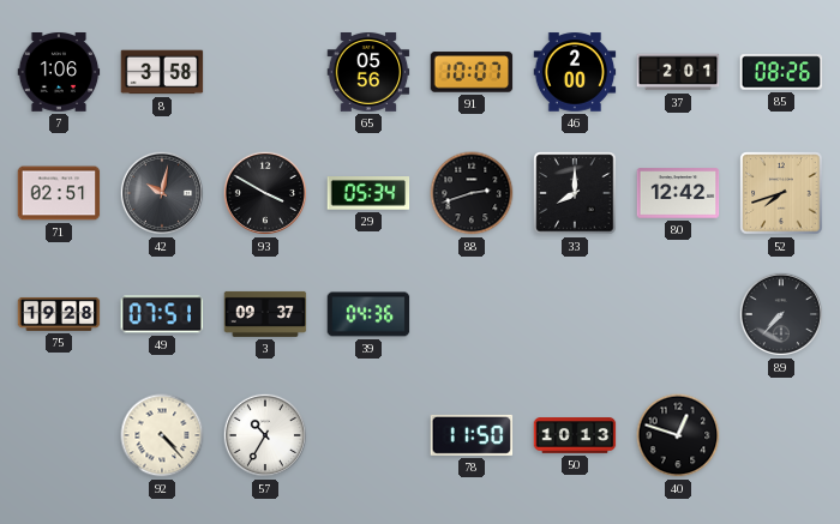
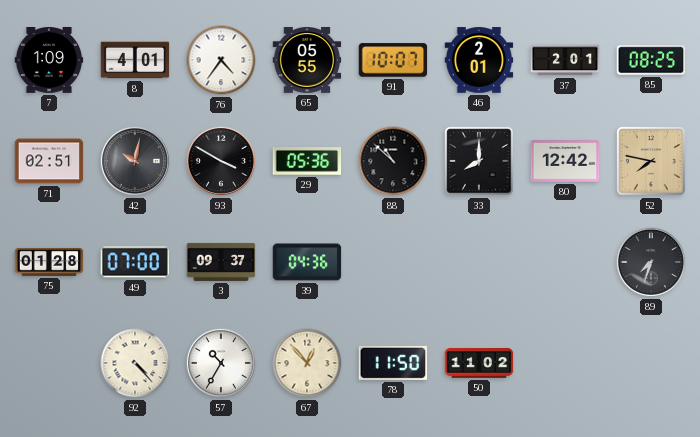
7: 1:06 -> 1:09 (49, 61)
8: 3:58 -> 4:01 (135, 60)
76: none -> 4:36 (221, 60)
65: 05:56 -> 05:55 (307, 61)
46: 2:00 -> 2:01 (479, 60)
85: 08:26 -> 08:25 (651, 60)
29: 05:34 -> 05:36 (307, 162)
88: 2:42 -> 10:52 (393, 161)
52: 7:42 -> 7:47 (651, 161)
75: 19:28 -> 01:28 (49, 262)
49: 07:51 -> 07:00 (135, 262)
89: 7:37 -> 7:33 (651, 262)
67: none -> 12:53 (307, 363)
50: 10:13 -> 11:02 (479, 363)
40: 12:48 -> none (678, 435)
